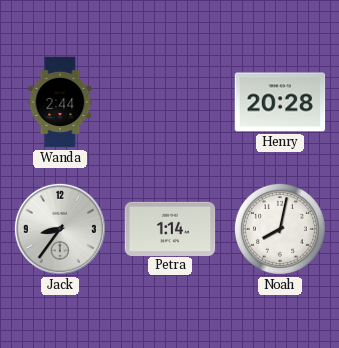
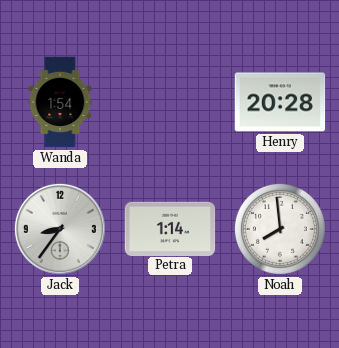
Wanda: 2:44 -> 1:54 (60, 102)
Noah: 8:02 -> 7:59 (280, 229)
